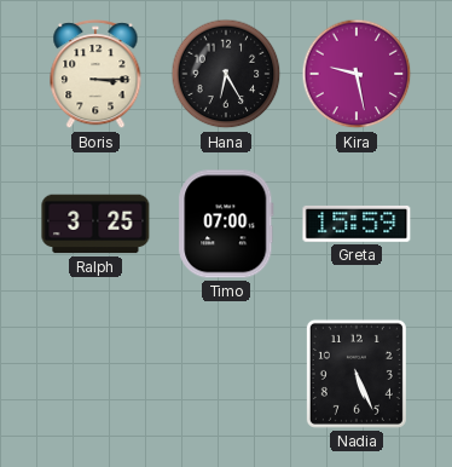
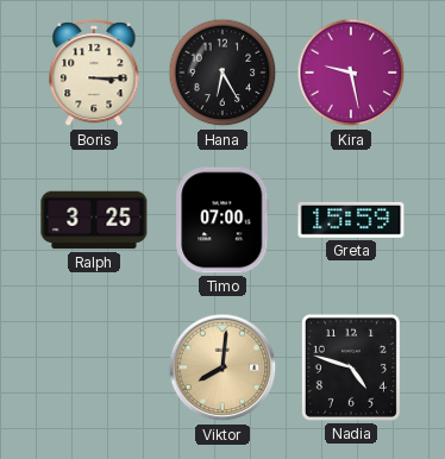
Viktor: none -> 8:01 (223, 367)
Nadia: 5:26 -> 4:48 (351, 367)
